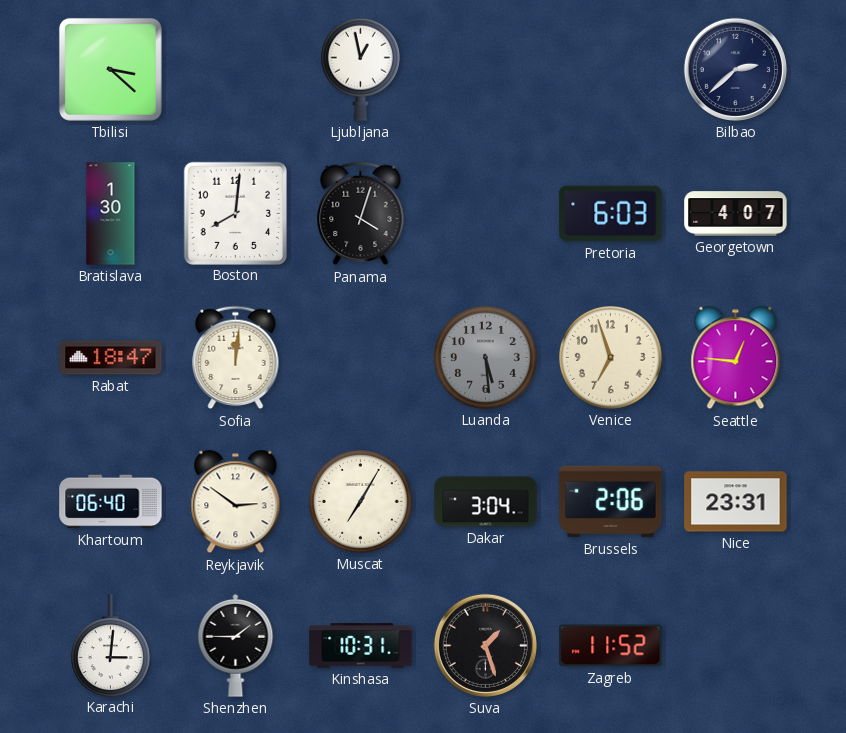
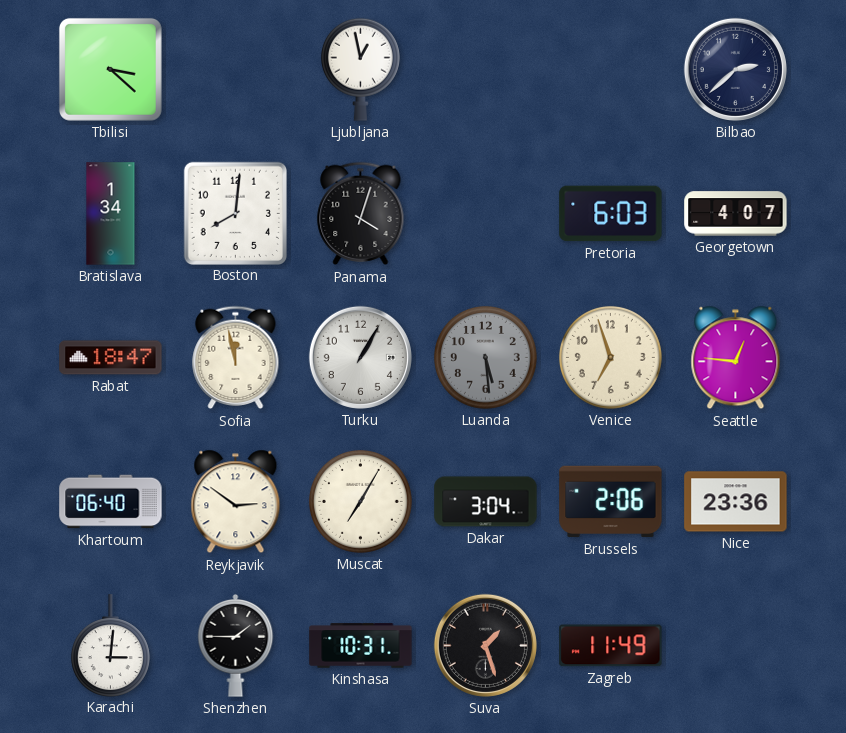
Bratislava: 1:30 -> 1:34 (111, 214)
Sofia: 12:01 -> 11:58 (236, 358)
Turku: none -> 1:05 (360, 357)
Nice: 23:31 -> 23:36 (736, 502)
Zagreb: 11:52 -> 11:49 (611, 646)
